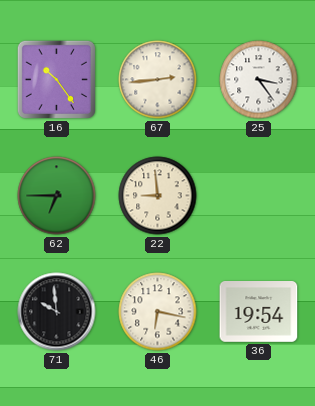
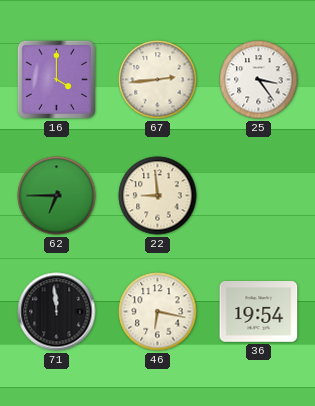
16: 10:24 -> 4:00 (56, 79)
71: 9:59 -> 11:59 (57, 312)
